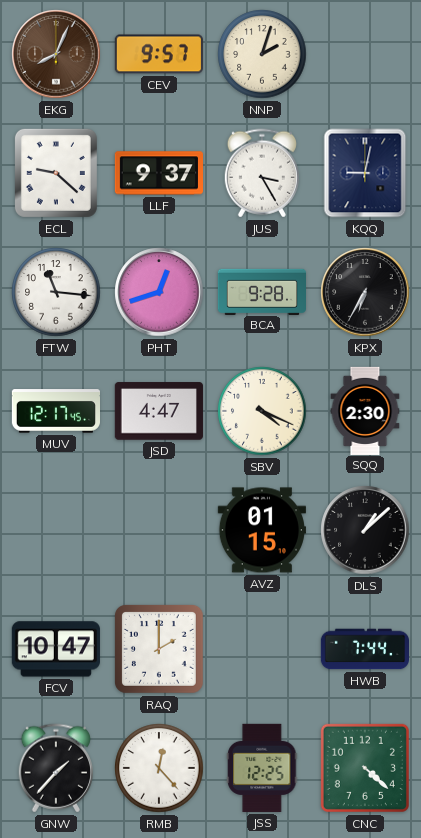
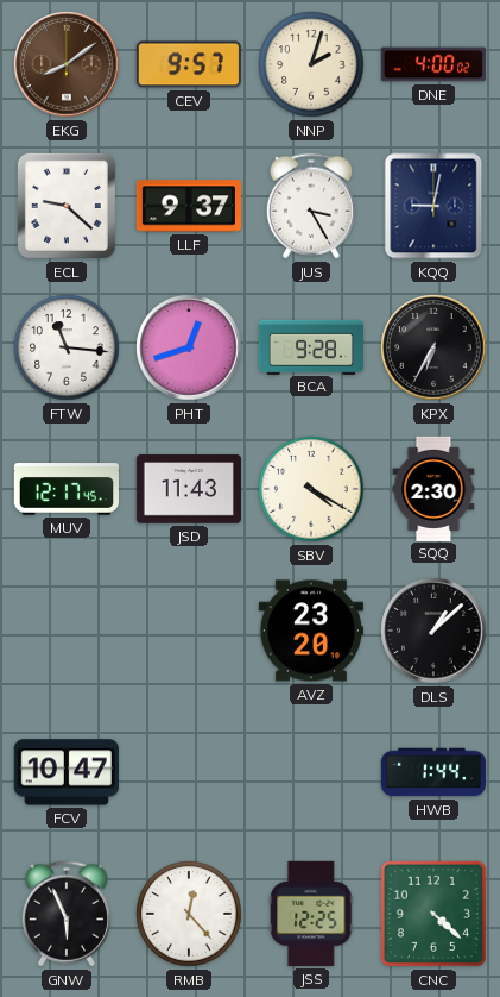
EKG: 8:04 -> 8:09 (67, 64)
DNE: none -> 4:00 (432, 64)
JSD: 4:47 -> 11:43 (189, 489)
SBV: 4:19 -> 4:20 (311, 489)
AVZ: 01:15 -> 23:20 (311, 631)
RAQ: 2:00 -> none (160, 650)
HWB: 7:44 -> 1:44 (432, 772)
GNW: 1:37 -> 5:56 (67, 914)
